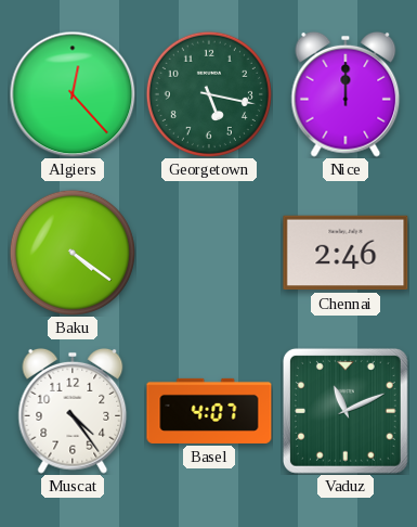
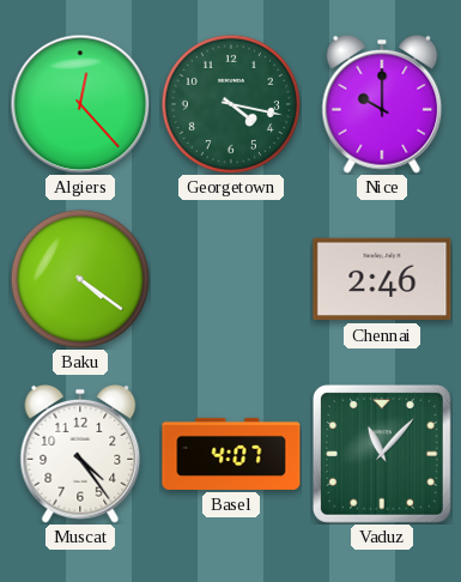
Georgetown: 5:17 -> 4:17 (231, 104)
Nice: 12:00 -> 10:00 (382, 104)
Vaduz: 11:11 -> 11:07 (382, 454)
